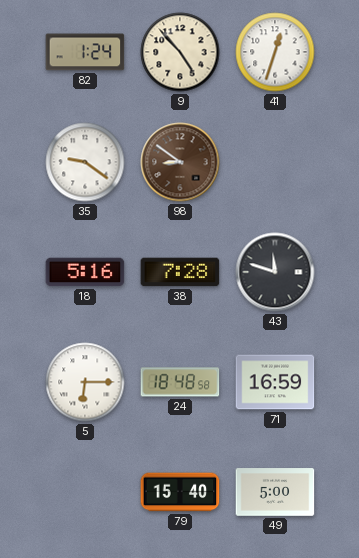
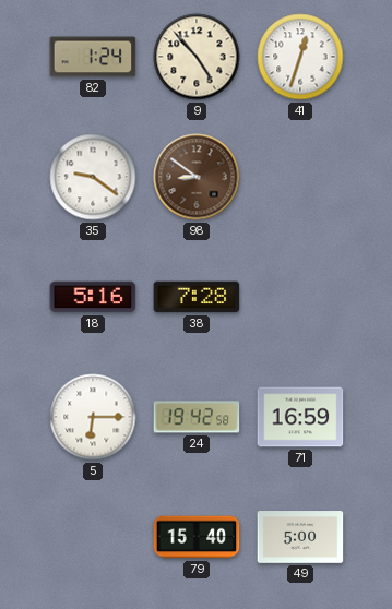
43: 11:48 -> none (275, 272)
24: 18:48 -> 19:42 (197, 417)
